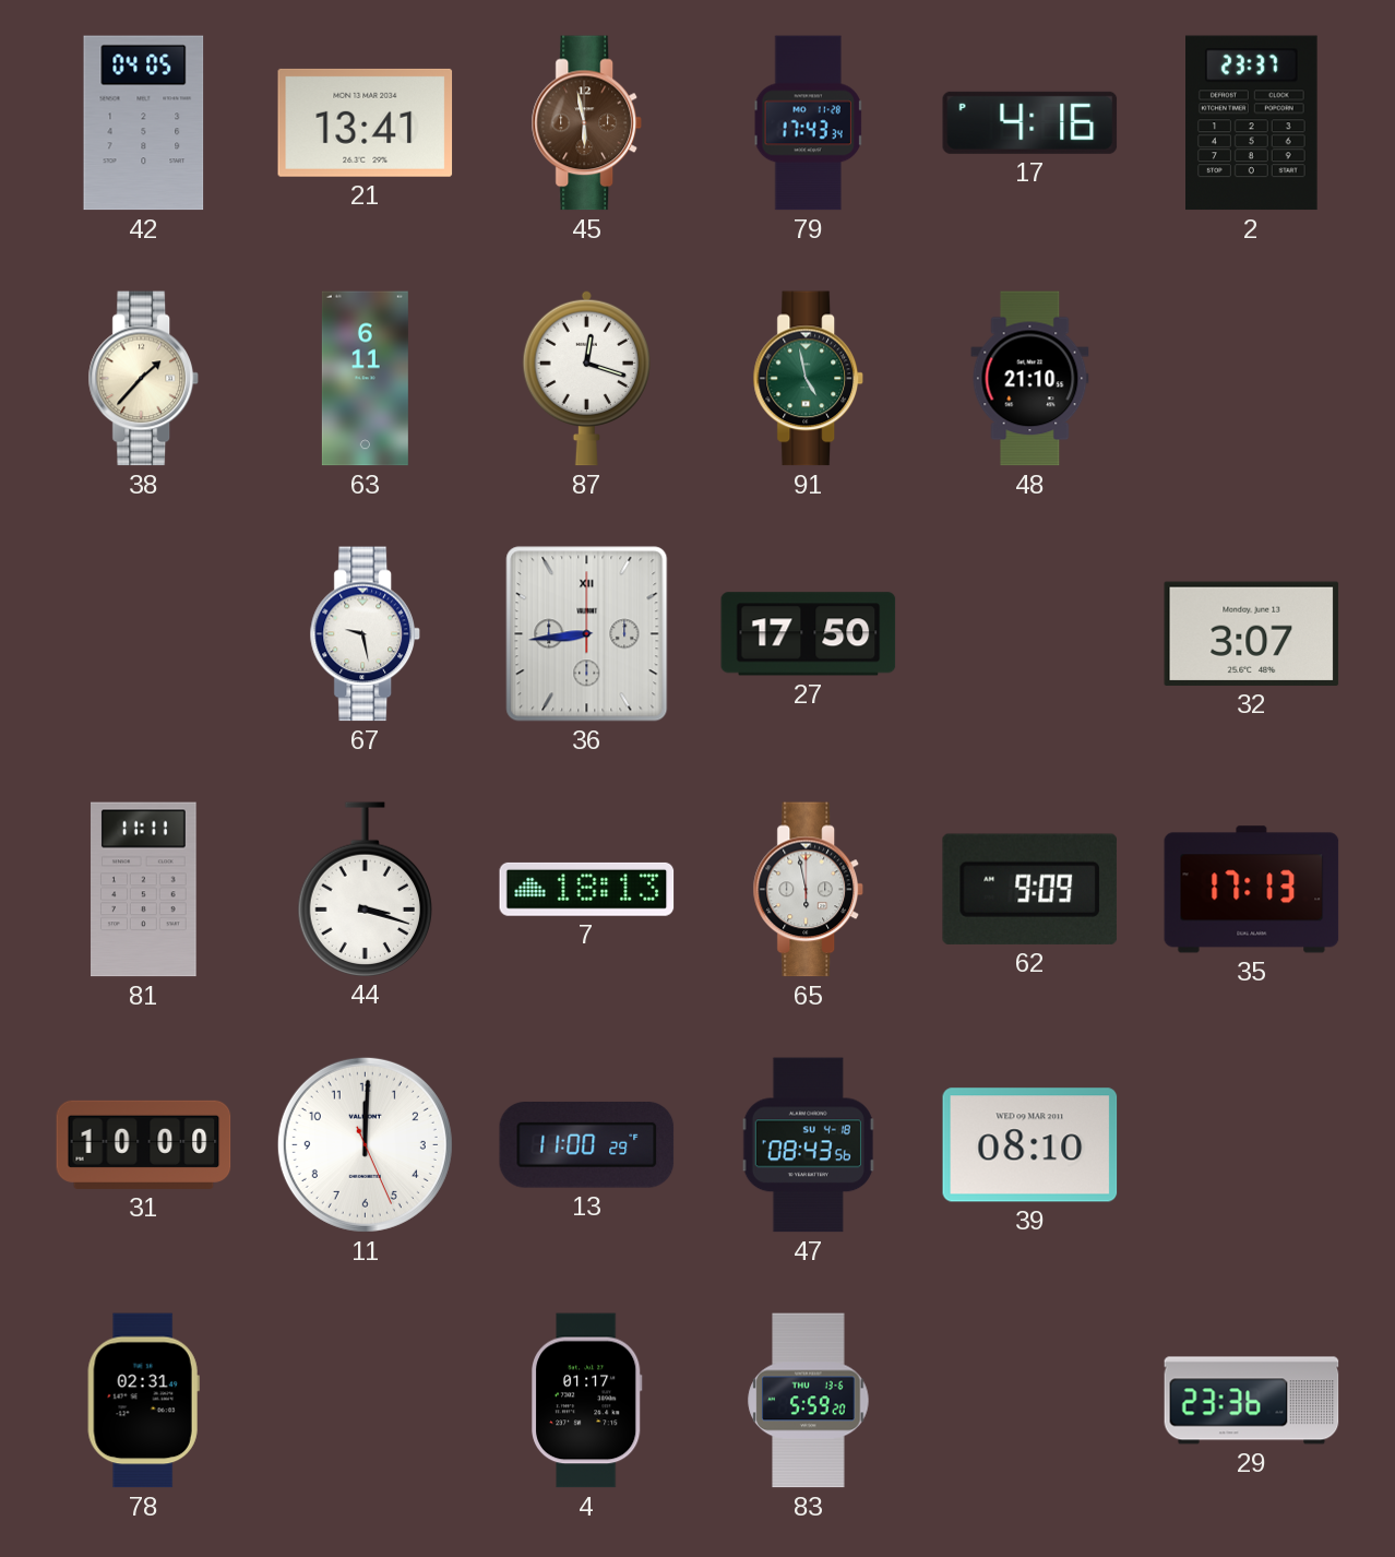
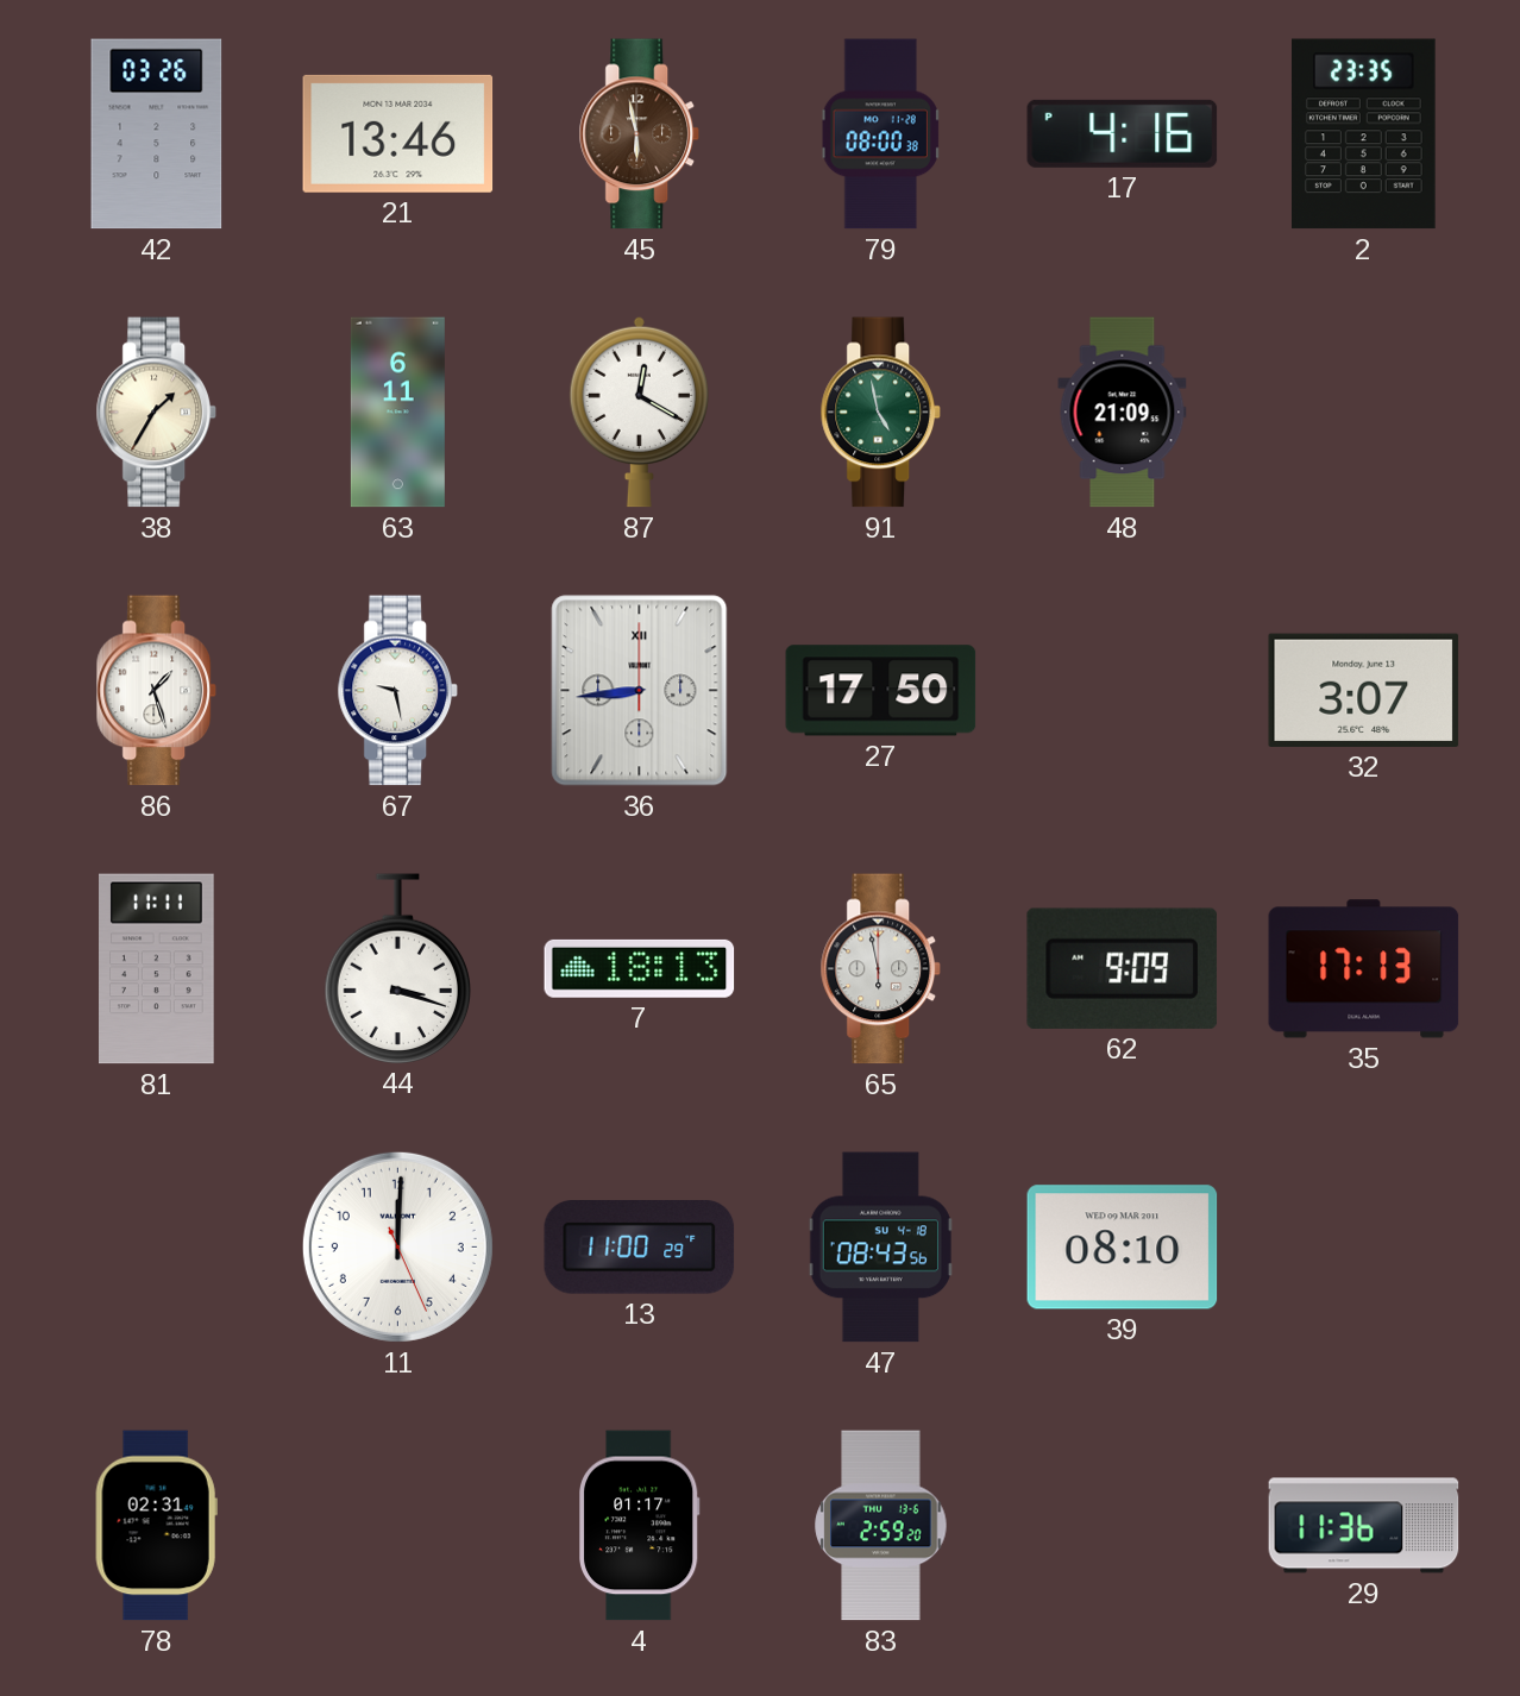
42: 04:05 -> 03:26 (157, 134)
21: 13:41 -> 13:46 (398, 133)
79: 17:43 -> 08:00 (880, 134)
2: 23:37 -> 23:35 (1364, 134)
38: 1:37 -> 1:35 (156, 413)
87: 12:18 -> 12:20 (639, 412)
48: 21:10 -> 21:09 (1123, 413)
86: none -> 1:27 (156, 691)
31: 10:00 -> none (144, 1144)
83: 5:59 -> 2:59 (881, 1526)
29: 23:36 -> 11:36 (1364, 1526)
